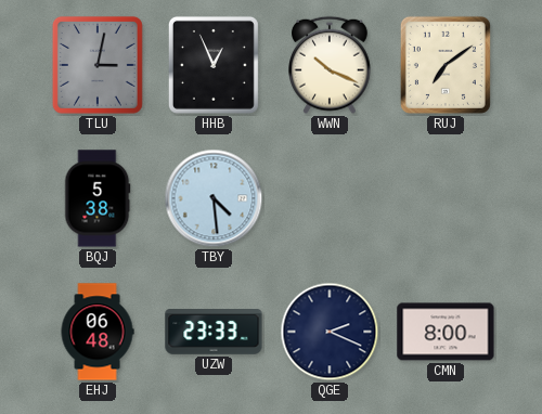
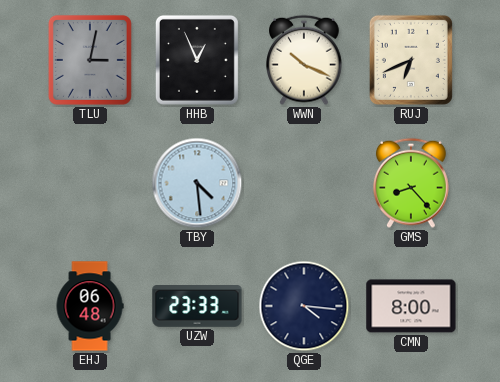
RUJ: 7:09 -> 6:41 (411, 60)
BQJ: 5:38 -> none (98, 198)
GMS: none -> 8:23 (412, 183)
QGE: 2:19 -> 4:16 (304, 306)
